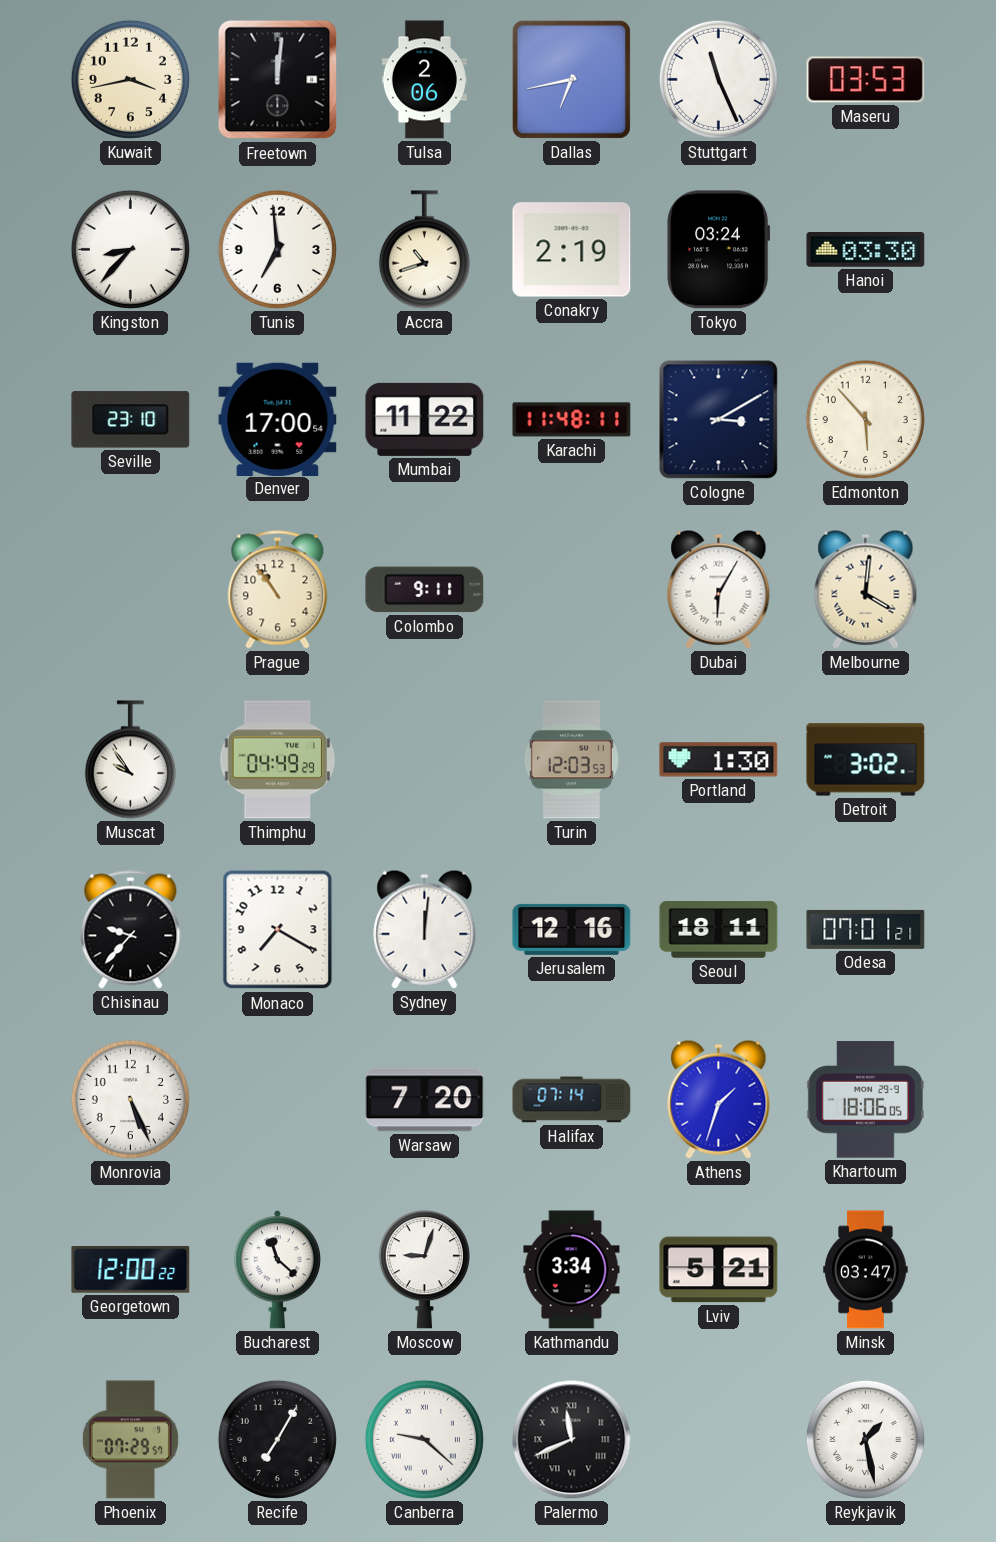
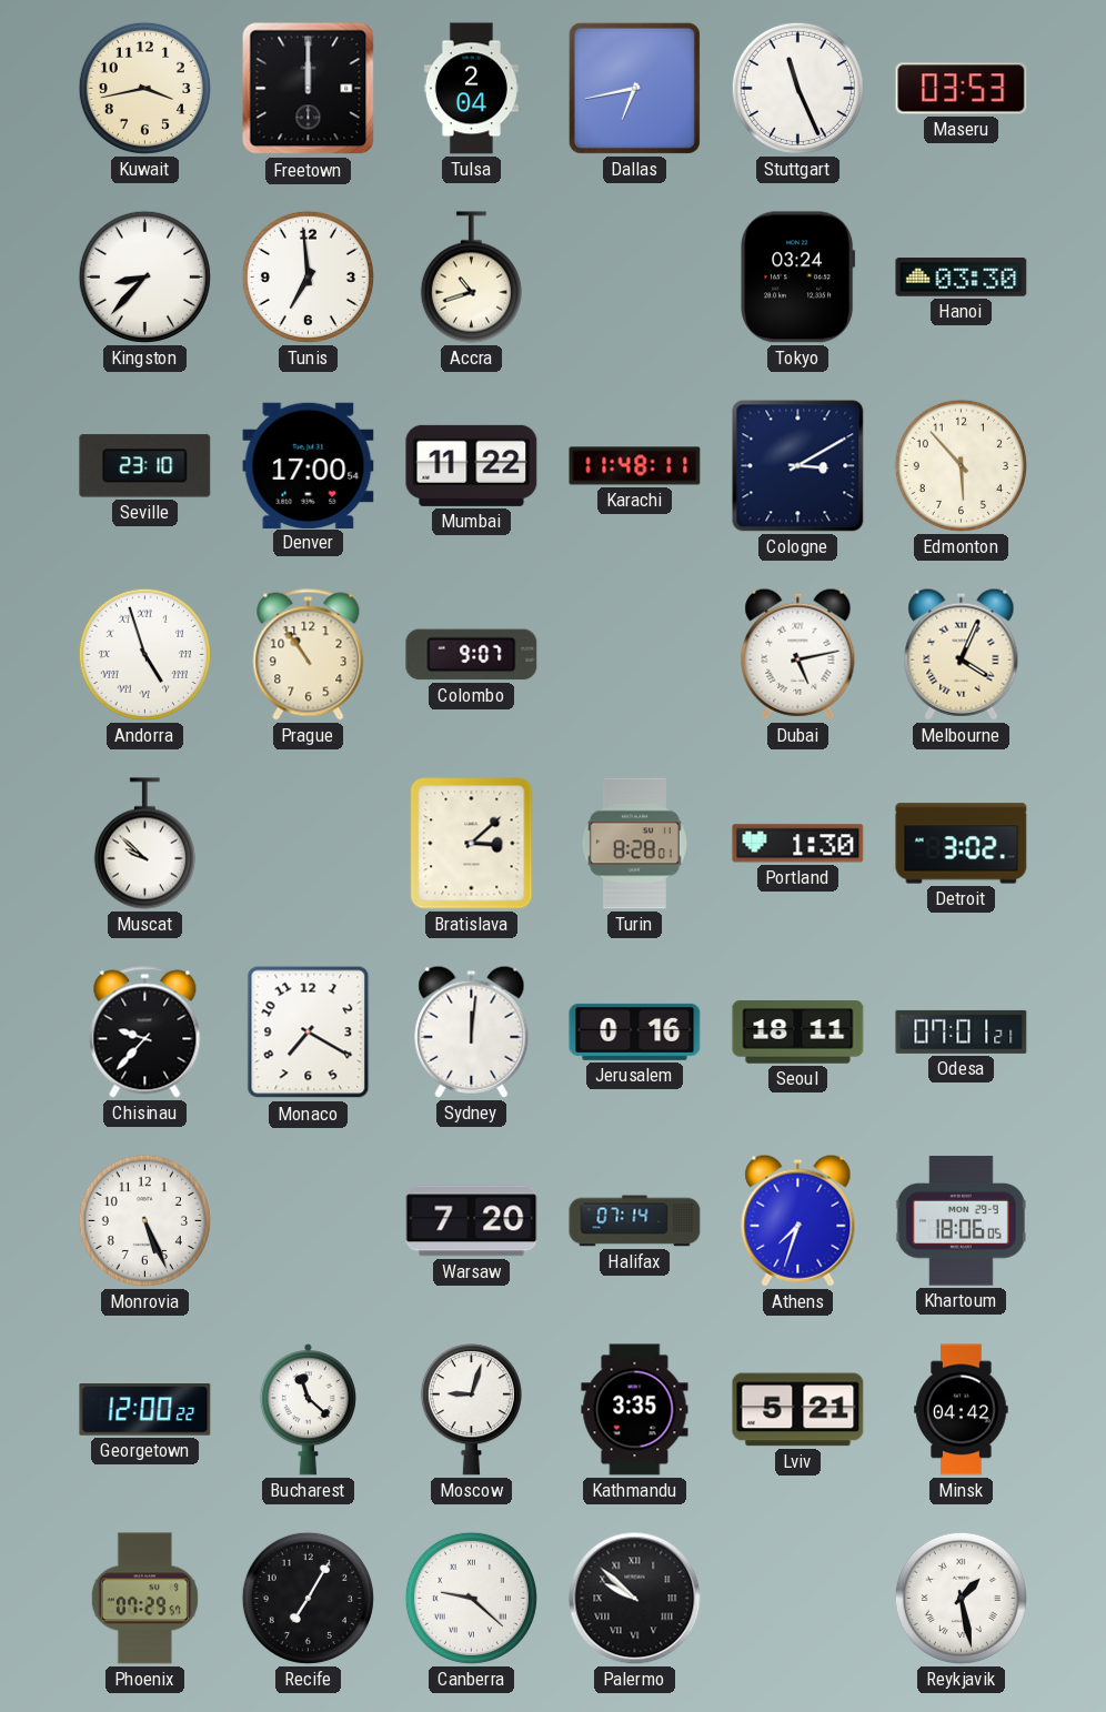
Freetown: 12:01 -> 12:00 (309, 89)
Tulsa: 2:06 -> 2:04 (471, 89)
Conakry: 2:19 -> none (572, 250)
Andorra: none -> 4:57 (144, 654)
Colombo: 9:11 -> 9:07 (472, 655)
Dubai: 6:05 -> 5:13 (798, 654)
Melbourne: 4:01 -> 4:04 (962, 654)
Muscat: 9:54 -> 9:52 (144, 844)
Thimphu: 04:49 -> none (278, 760)
Bratislava: none -> 3:08 (472, 844)
Turin: 12:03 -> 8:28 (634, 844)
Jerusalem: 12:16 -> 0:16 (635, 1031)
Athens: 1:33 -> 7:33 (798, 1220)
Kathmandu: 3:34 -> 3:35 (635, 1410)
Minsk: 03:47 -> 04:42 (962, 1410)
Palermo: 11:41 -> 9:52 (635, 1599)
